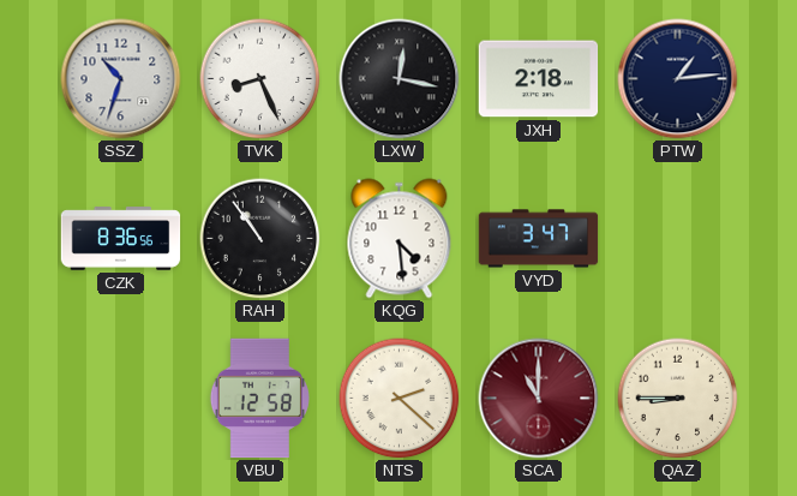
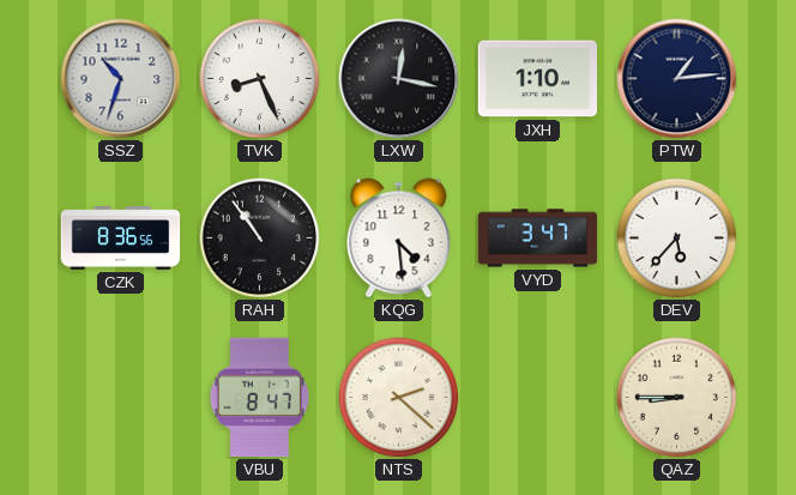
JXH: 2:18 -> 1:10 (538, 79)
DEV: none -> 5:37 (677, 239)
VBU: 12:58 -> 8:47 (259, 398)
SCA: 11:00 -> none (539, 399)
